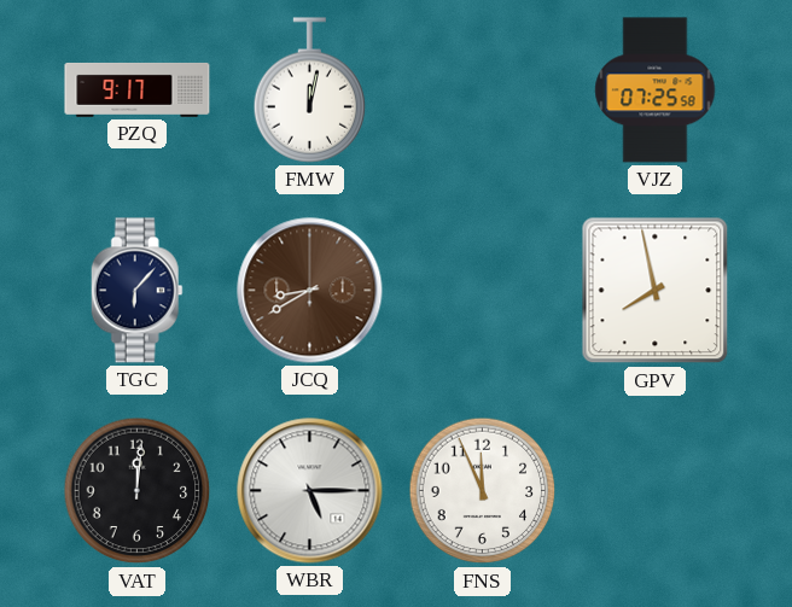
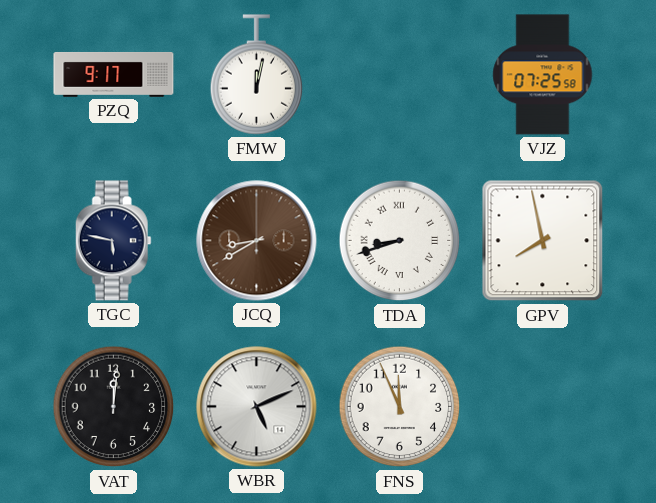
TGC: 6:07 -> 5:47 (113, 241)
TDA: none -> 8:42 (400, 241)
WBR: 5:15 -> 5:11 (257, 407)
